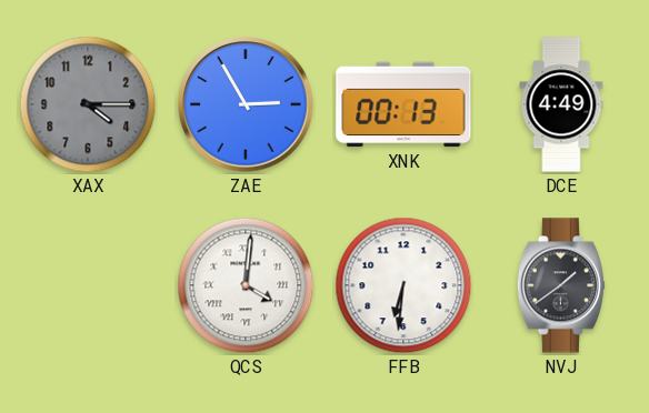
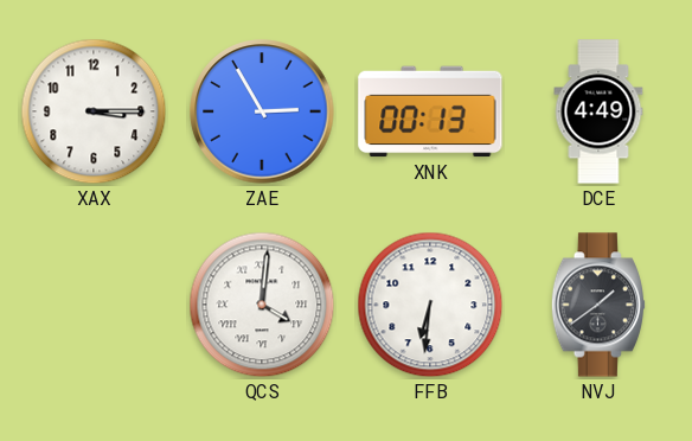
XAX: 4:15 -> 3:15 (94, 111)
XAX dial: grey -> white (94, 111)
